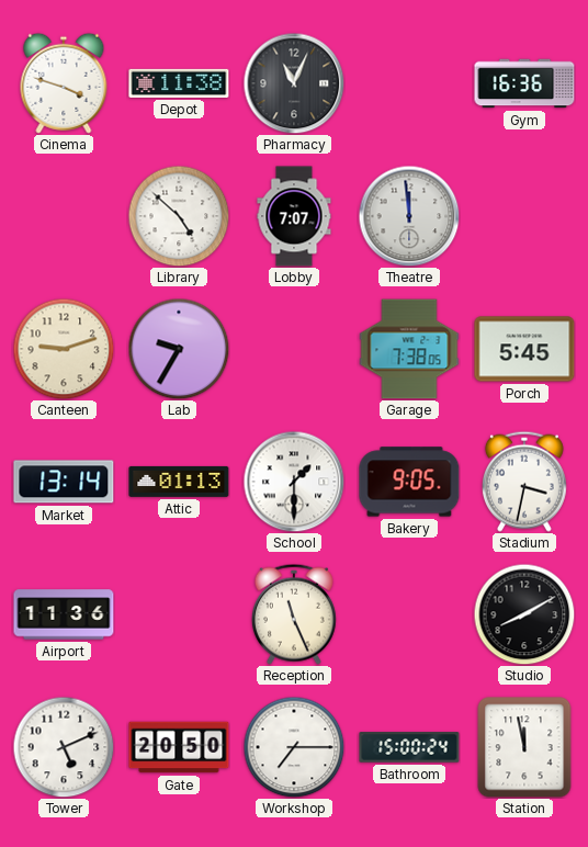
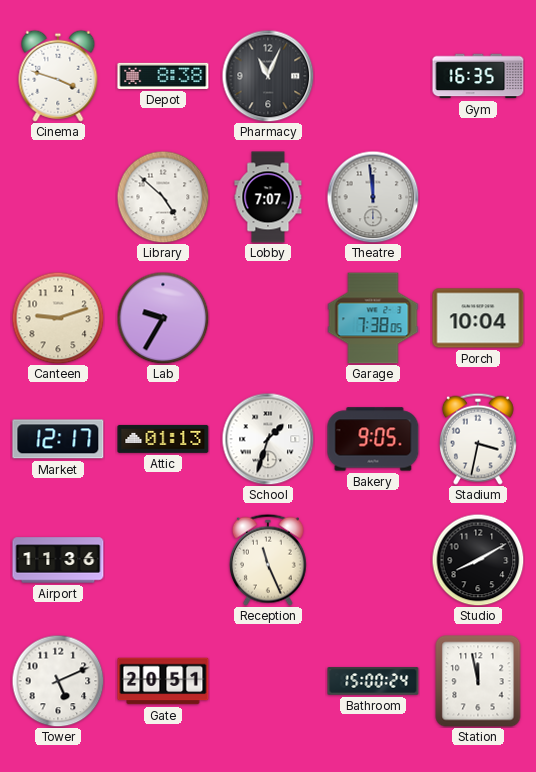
Depot: 11:38 -> 8:38 (163, 76)
Gym: 16:36 -> 16:35 (478, 76)
Porch: 5:45 -> 10:04 (478, 318)
Market: 13:14 -> 12:17 (58, 439)
School: 1:30 -> 1:33 (268, 439)
Gate: 20:50 -> 20:51 (163, 681)
Workshop: 7:15 -> none (294, 747)
